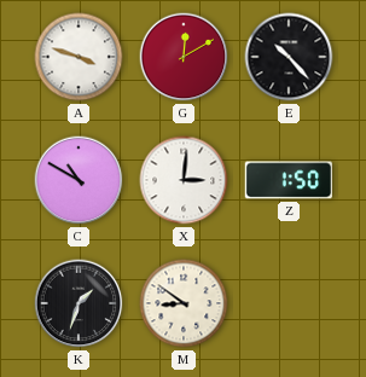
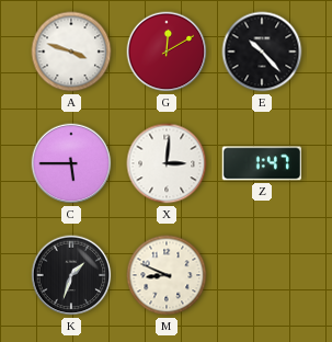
C: 10:50 -> 5:45 (71, 163)
Z: 1:50 -> 1:47 (261, 163)
M: 8:51 -> 8:49 (167, 275)
